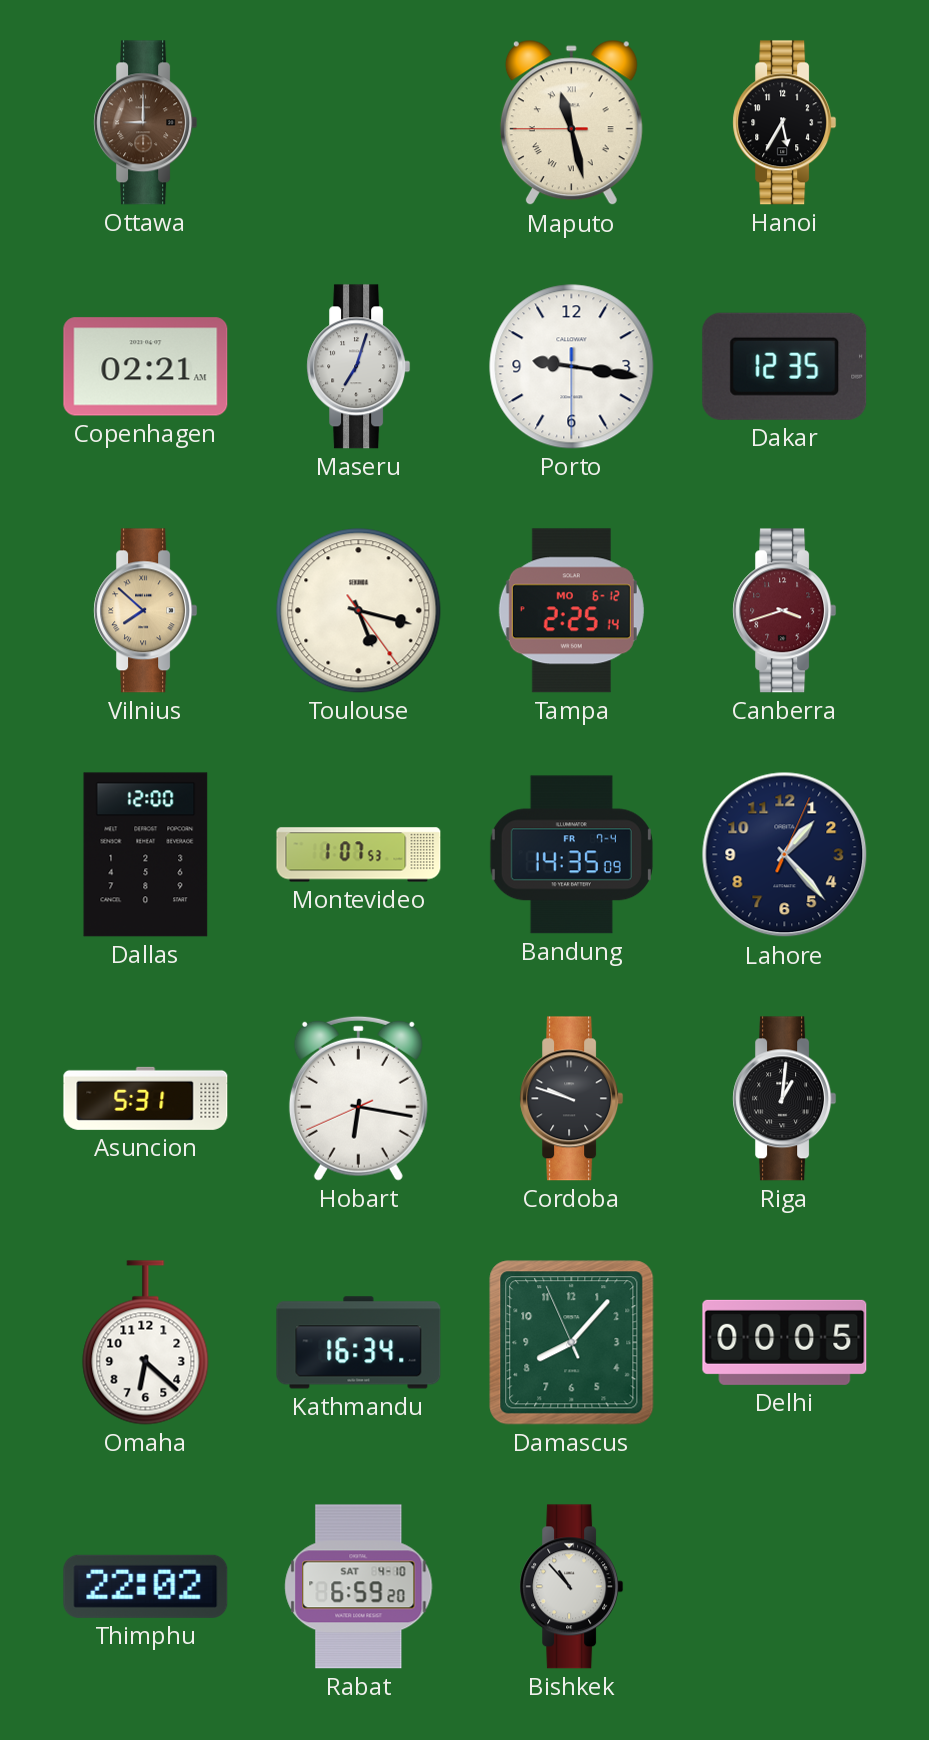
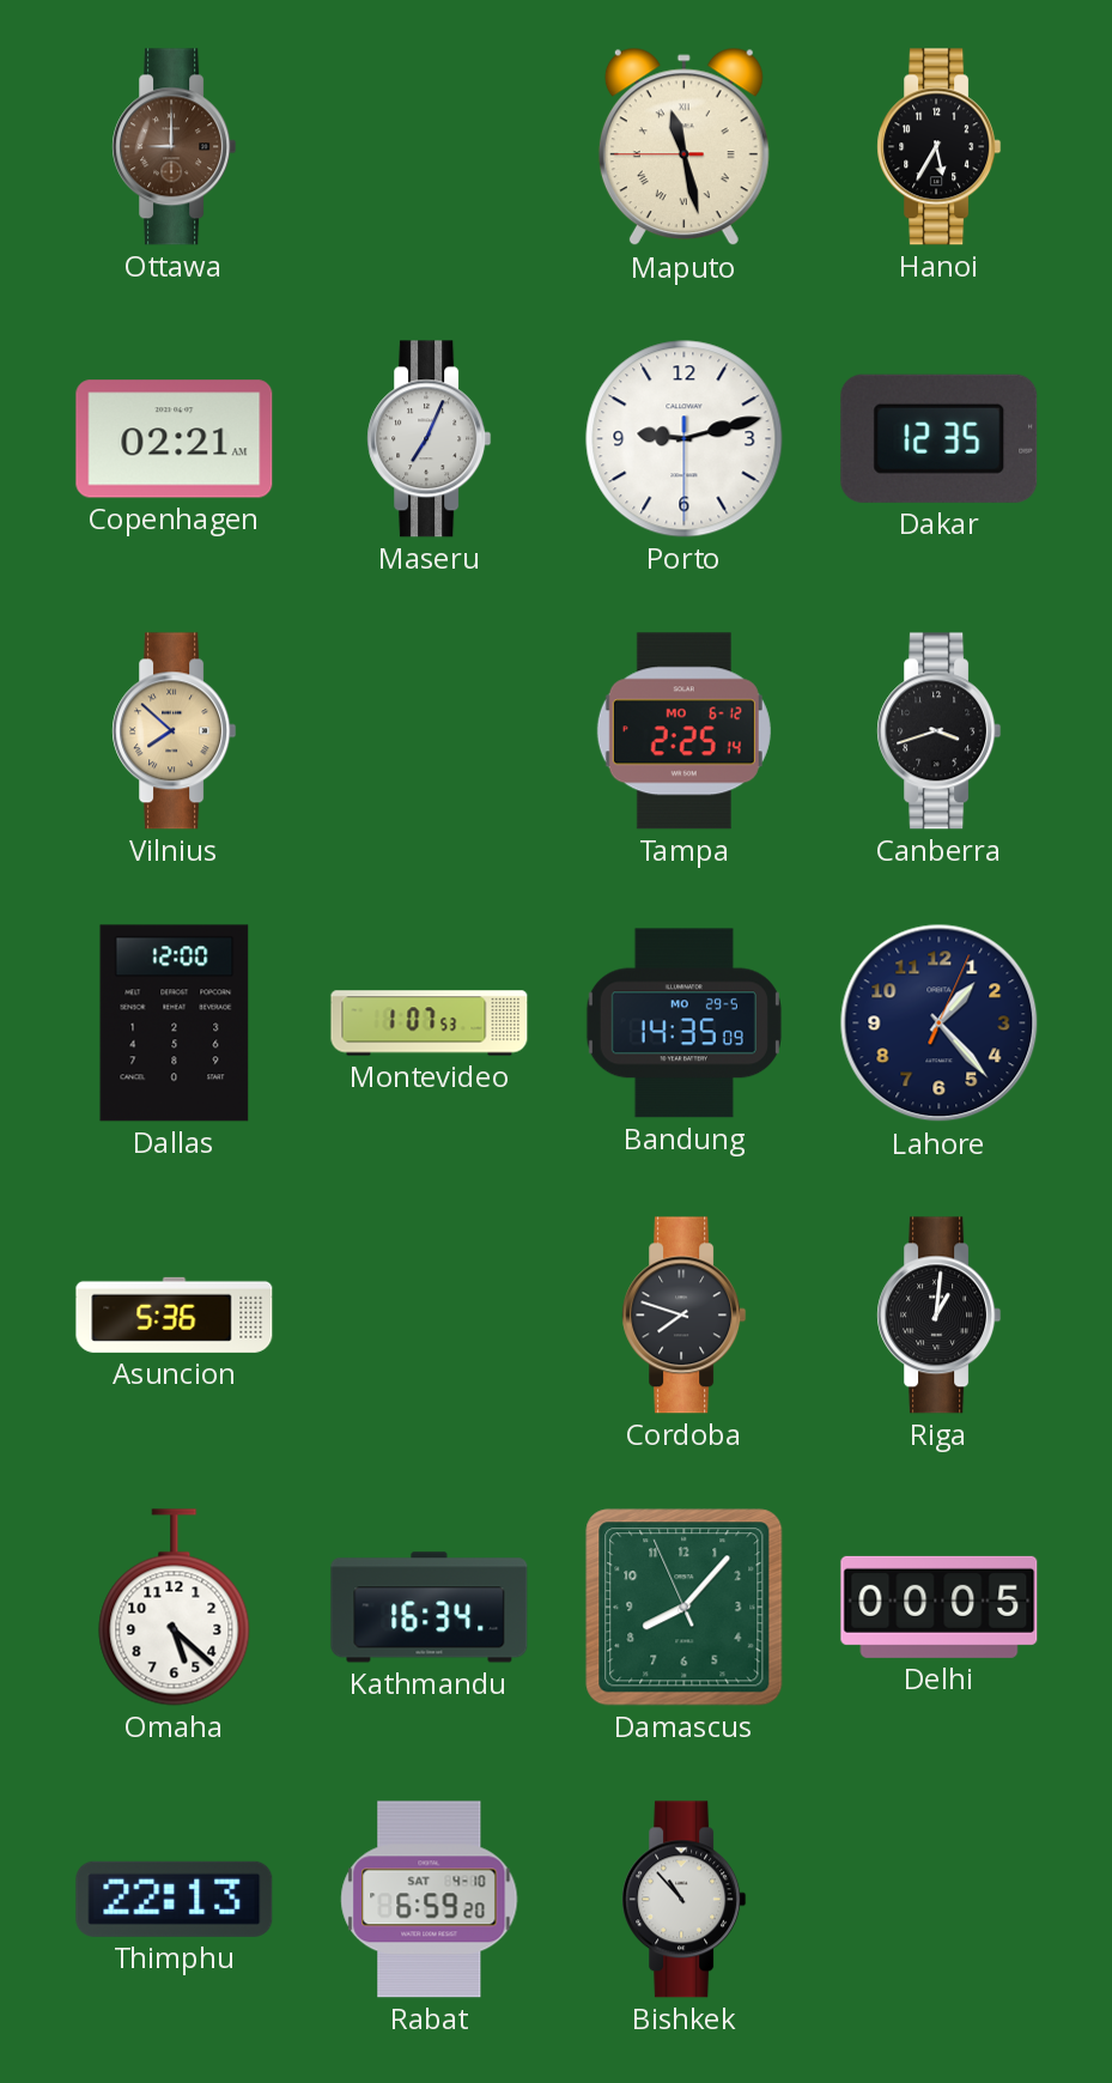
Maseru: 7:03 -> 7:04 (430, 439)
Porto: 9:16 -> 9:12 (685, 439)
Toulouse: 5:17 -> none (359, 611)
Canberra dial: burgundy -> black (940, 731)
Bandung date: FR 7-4 -> MO 29-5 (683, 1024)
Asuncion: 5:31 -> 5:36 (175, 1314)
Hobart: 6:16 -> none (358, 1098)
Cordoba: 9:48 -> 7:48 (685, 1316)
Omaha: 6:22 -> 5:22 (175, 1608)
Thimphu: 22:02 -> 22:13 (175, 1899)
